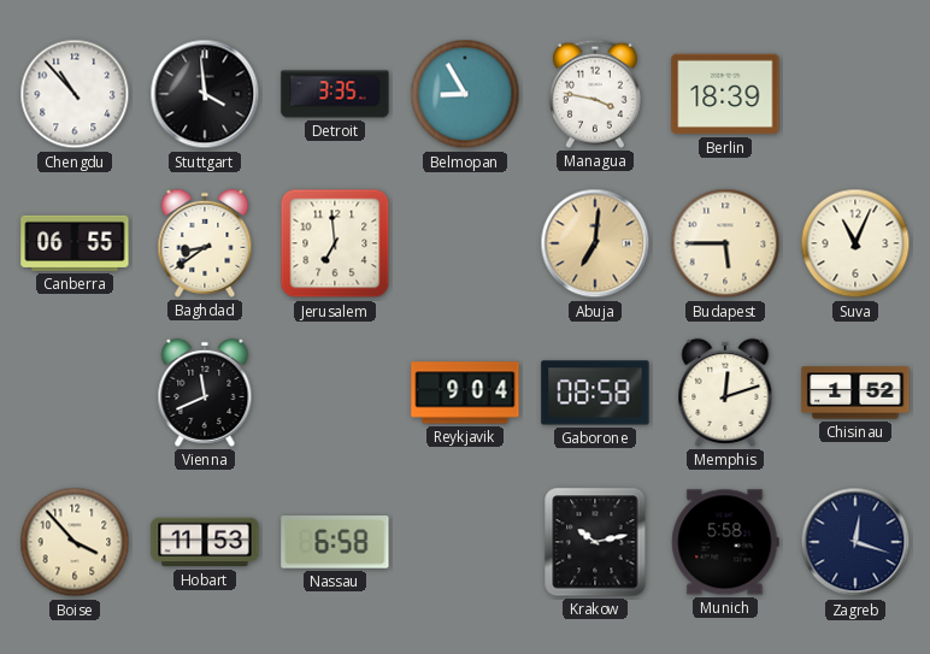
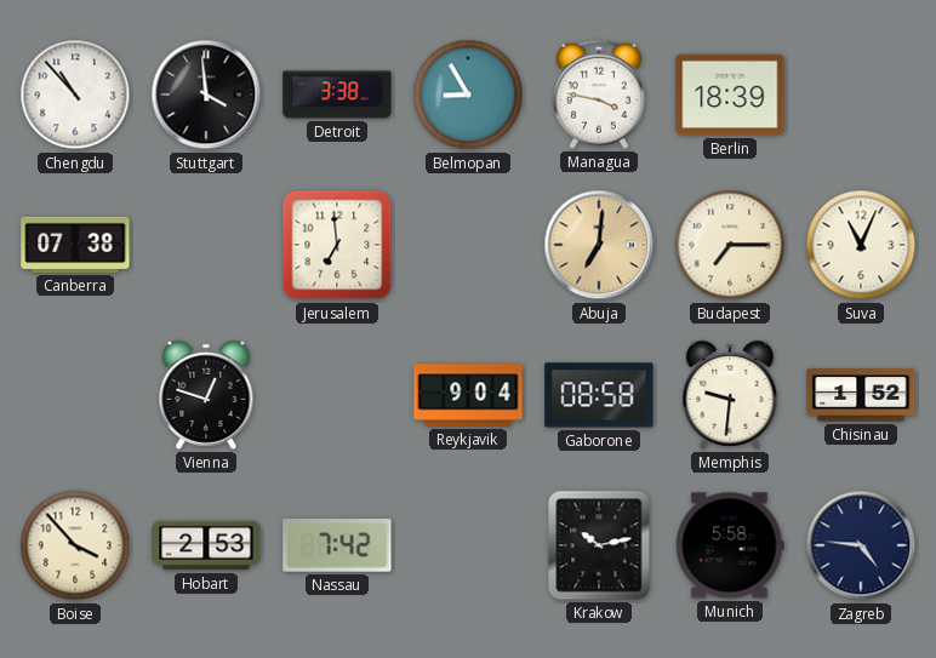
Detroit: 3:35 -> 3:38 (337, 95)
Canberra: 06:55 -> 07:38 (75, 245)
Baghdad: 8:39 -> none (205, 243)
Budapest: 5:45 -> 7:15 (730, 245)
Vienna: 11:41 -> 12:48 (206, 395)
Memphis: 12:12 -> 9:31 (730, 395)
Hobart: 11:53 -> 2:53 (206, 545)
Nassau: 6:58 -> 7:42 (337, 547)
Zagreb: 12:18 -> 4:46 (861, 545)
